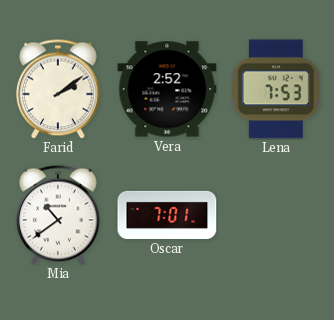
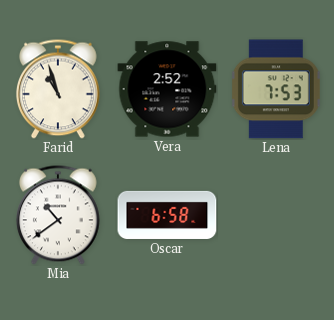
Farid: 2:09 -> 10:57 (58, 89)
Oscar: 7:01 -> 6:58 (167, 215)
